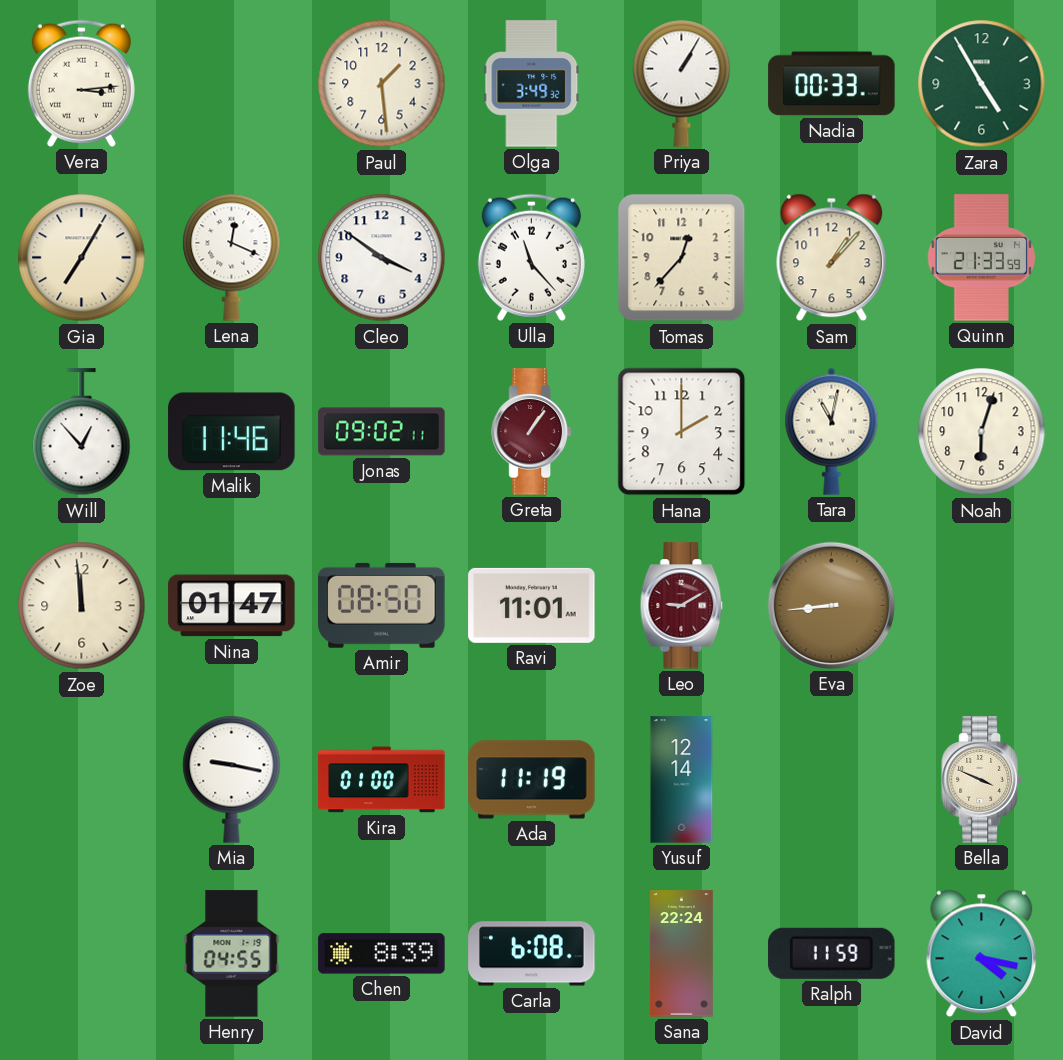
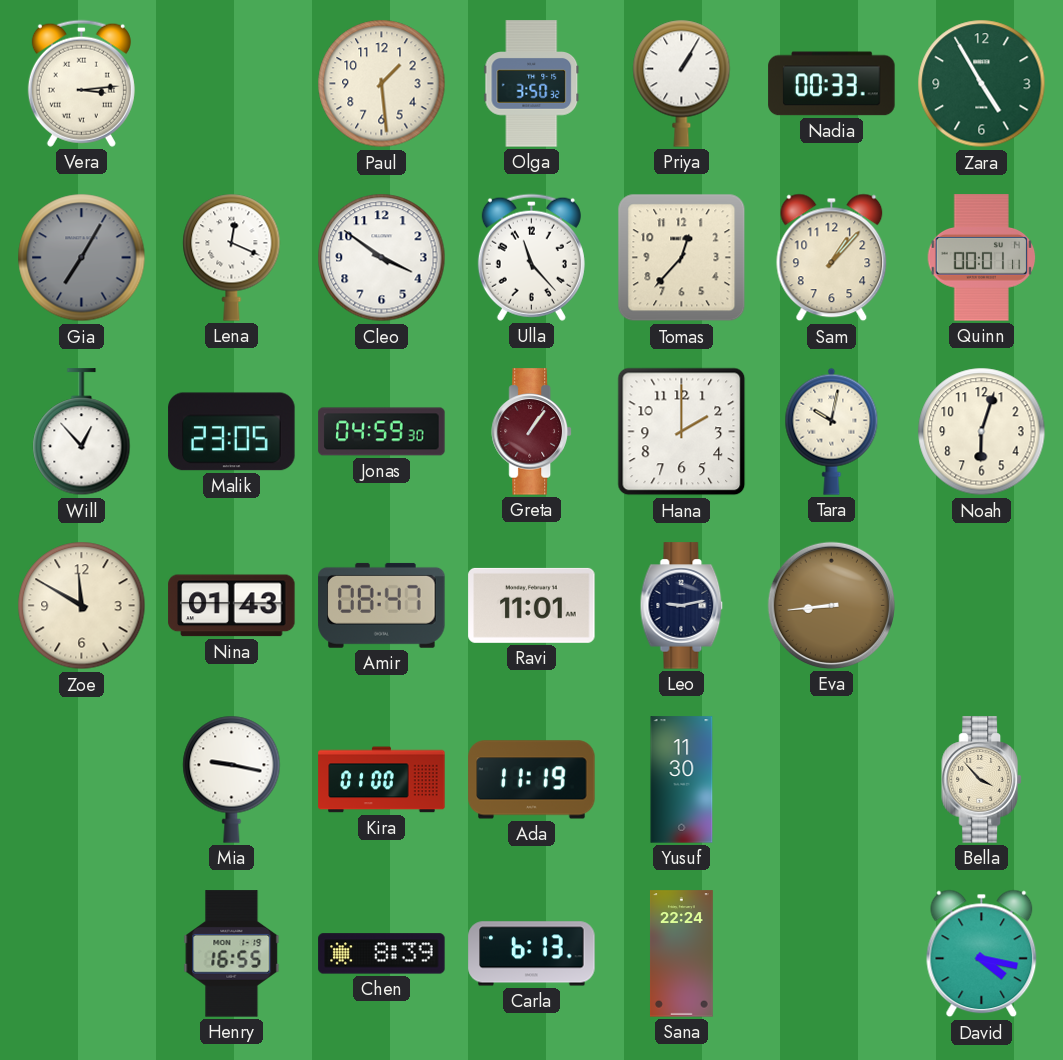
Olga: 3:49 -> 3:50 (532, 84)
Gia dial: cream -> grey (82, 258)
Quinn: 21:33 -> 00:01 (982, 258)
Malik: 11:46 -> 23:05 (232, 432)
Jonas: 09:02 -> 04:59 (382, 432)
Tara: 11:02 -> 10:02 (832, 431)
Zoe: 11:59 -> 11:50 (82, 606)
Nina: 01:47 -> 01:43 (232, 606)
Amir: 08:50 -> 08:47 (382, 605)
Leo: 9:10 -> 9:13 (682, 606)
Leo dial: burgundy -> navy (682, 606)
Yusuf: 12:14 -> 11:30 (682, 780)
Bella: 3:49 -> 3:53 (982, 780)
Henry: 04:55 -> 16:55 (232, 954)
Carla: 6:08 -> 6:13 (532, 954)
Ralph: 11:59 -> none (832, 953)
